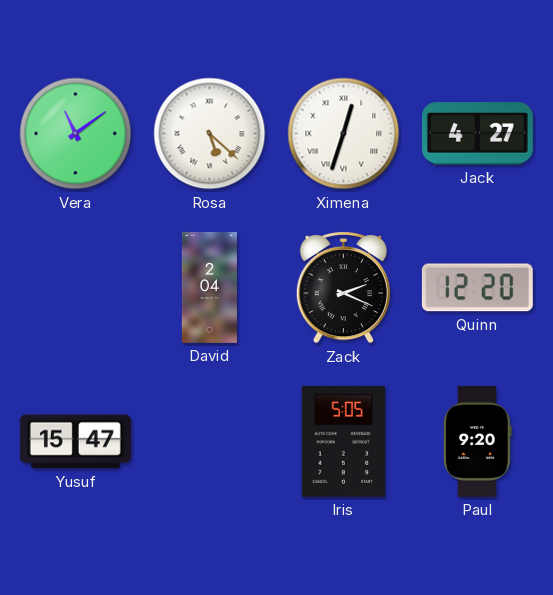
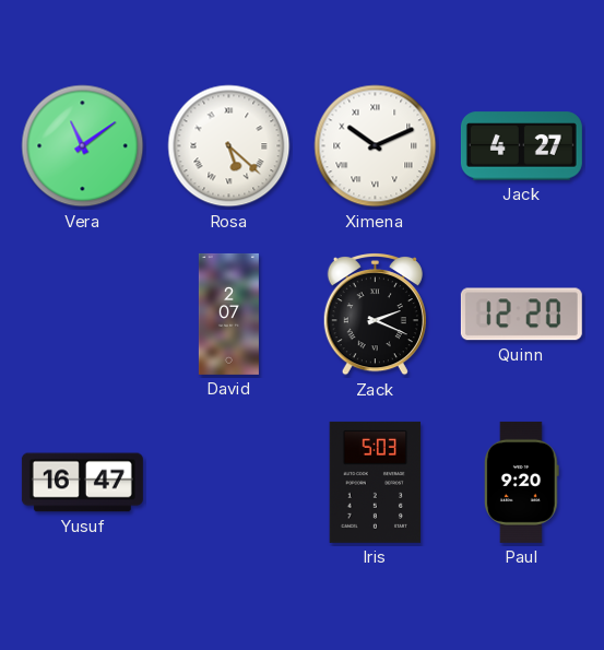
Ximena: 12:33 -> 10:11 (376, 146)
David: 2:04 -> 2:07 (228, 314)
Yusuf: 15:47 -> 16:47 (82, 483)
Iris: 5:05 -> 5:03 (376, 482)
